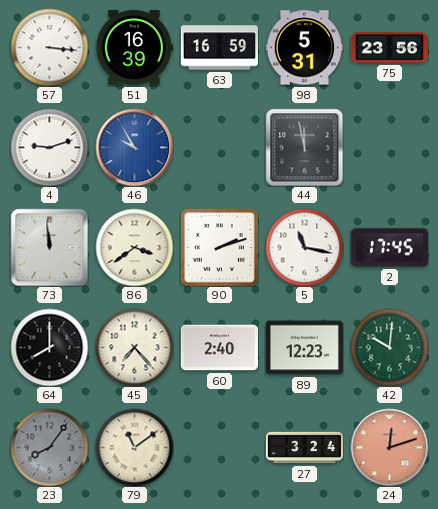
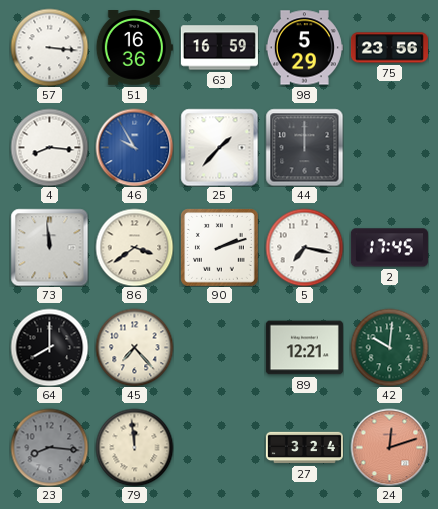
51: 16:39 -> 16:36 (134, 48)
98: 5:31 -> 5:29 (304, 48)
4: 9:12 -> 8:16 (49, 147)
25: none -> 1:37 (219, 147)
44: 11:58 -> 12:00 (304, 147)
5: 11:17 -> 7:17 (304, 247)
60: 2:40 -> none (219, 348)
89: 12:23 -> 12:21 (304, 348)
23: 8:06 -> 8:16 (49, 447)
79: 11:09 -> 11:59 (134, 447)
